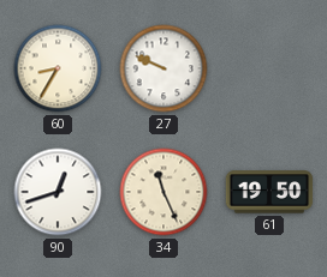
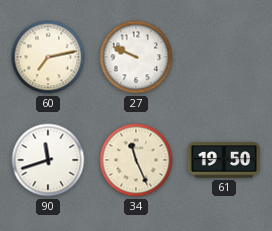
60: 8:35 -> 7:13 (48, 57)
90: 12:42 -> 11:42 (48, 160)
